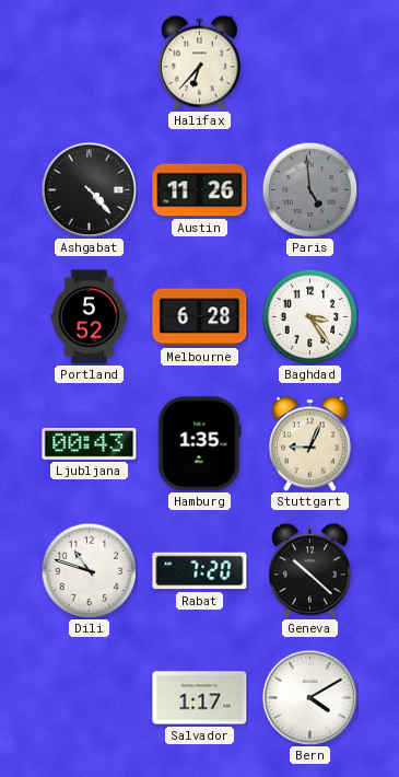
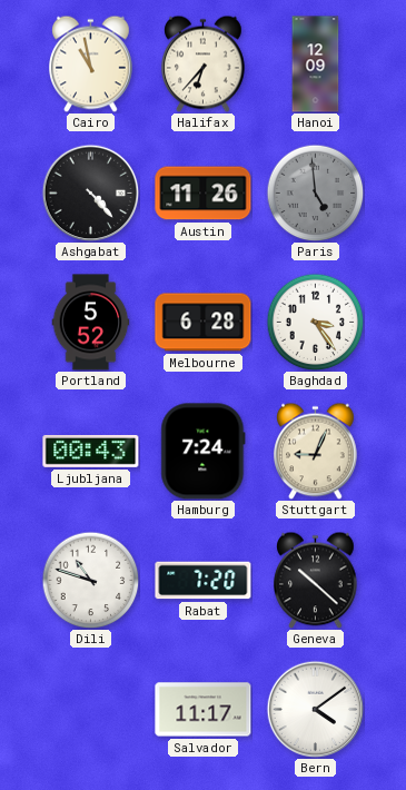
Cairo: none -> 10:58 (91, 63)
Hanoi: none -> 12:09 (316, 65)
Hamburg: 1:35 -> 7:24 (204, 452)
Salvador: 1:17 -> 11:17 (204, 710)
Bern: 4:10 -> 4:09 (315, 709)
